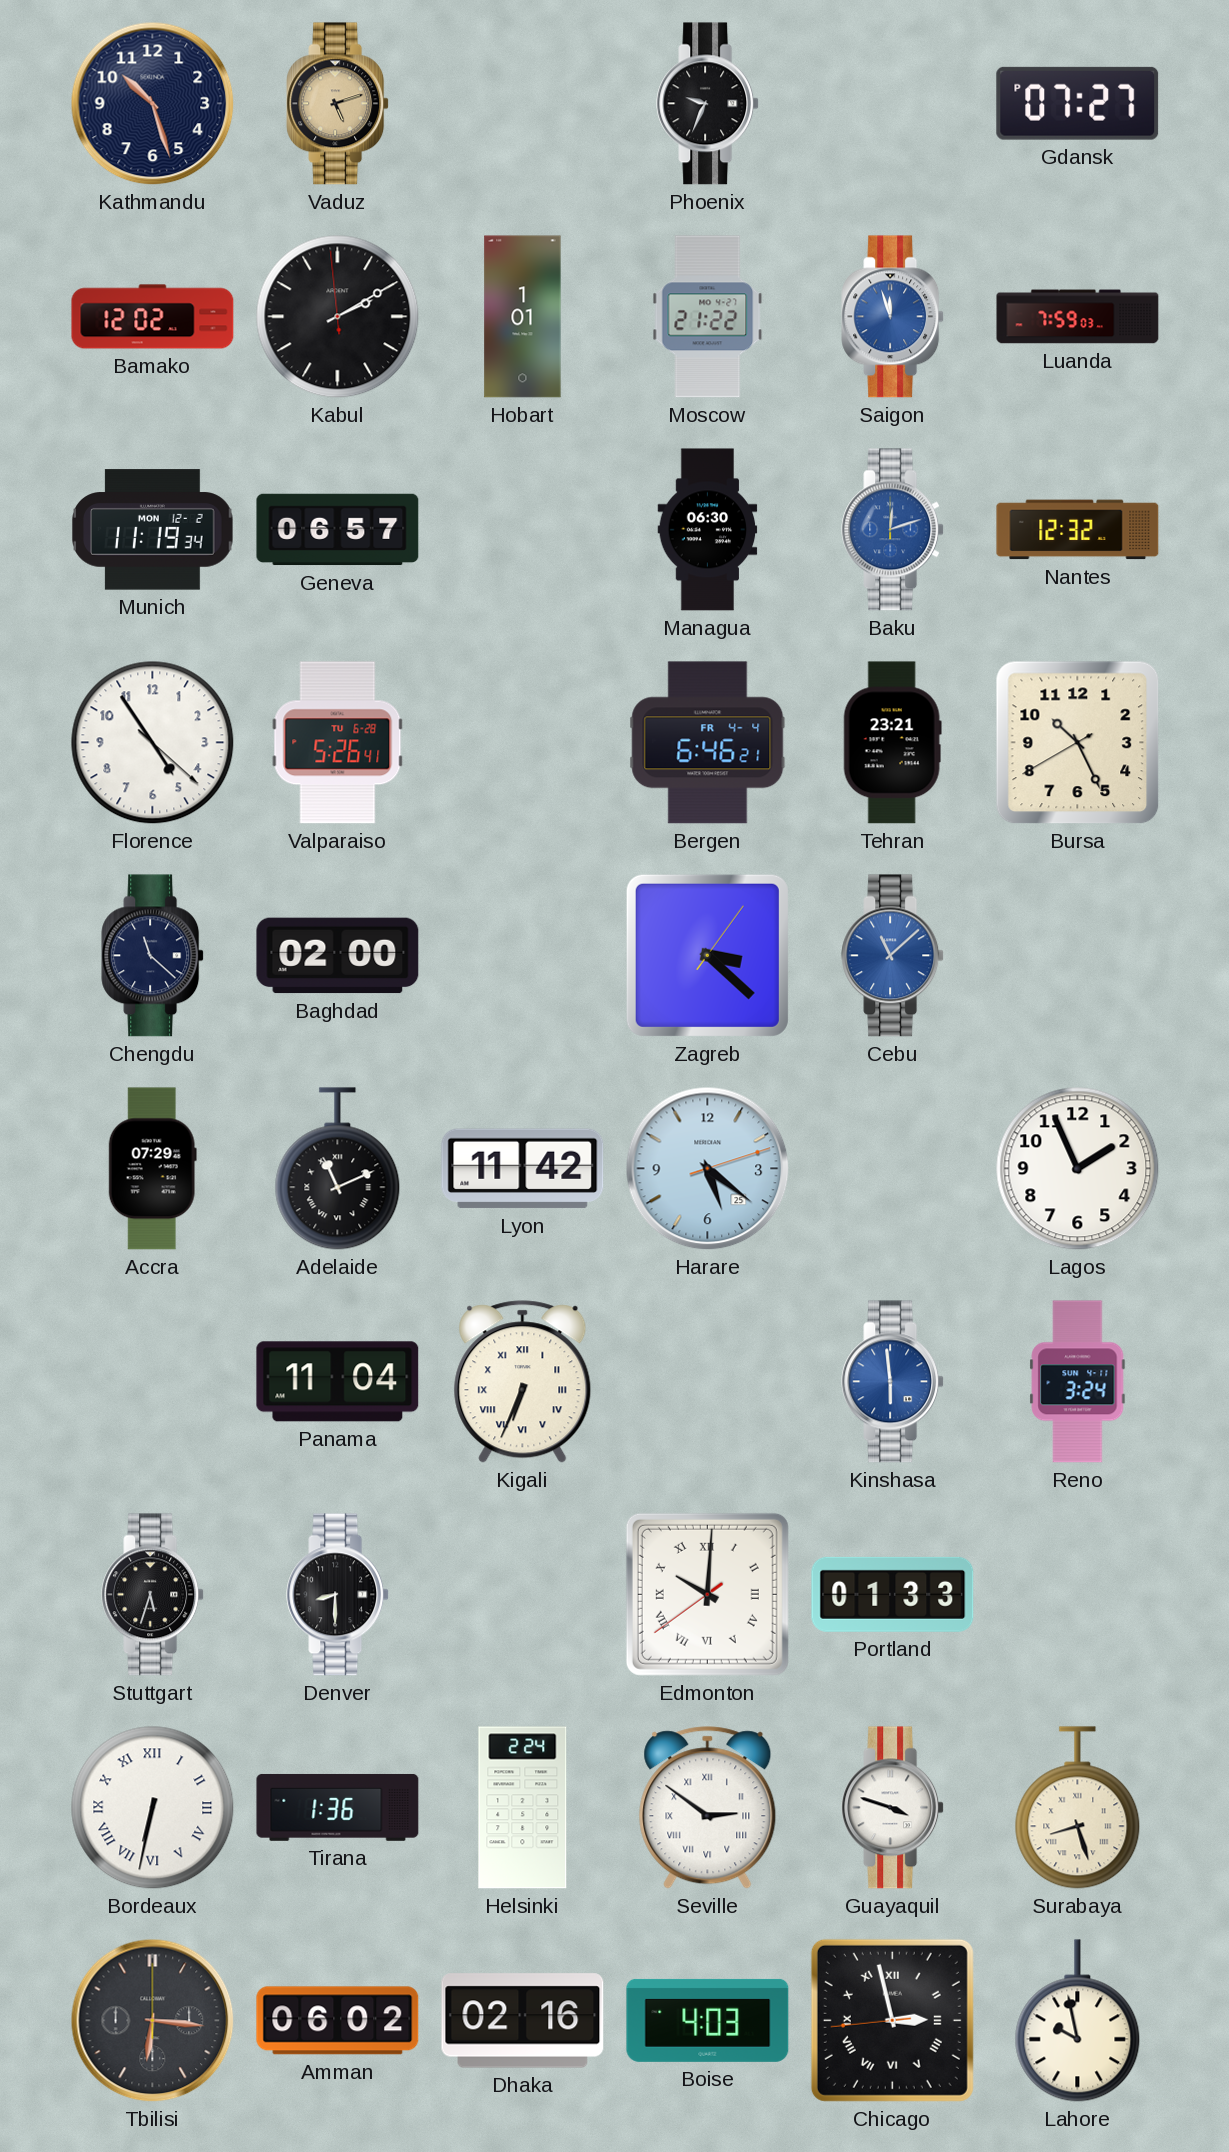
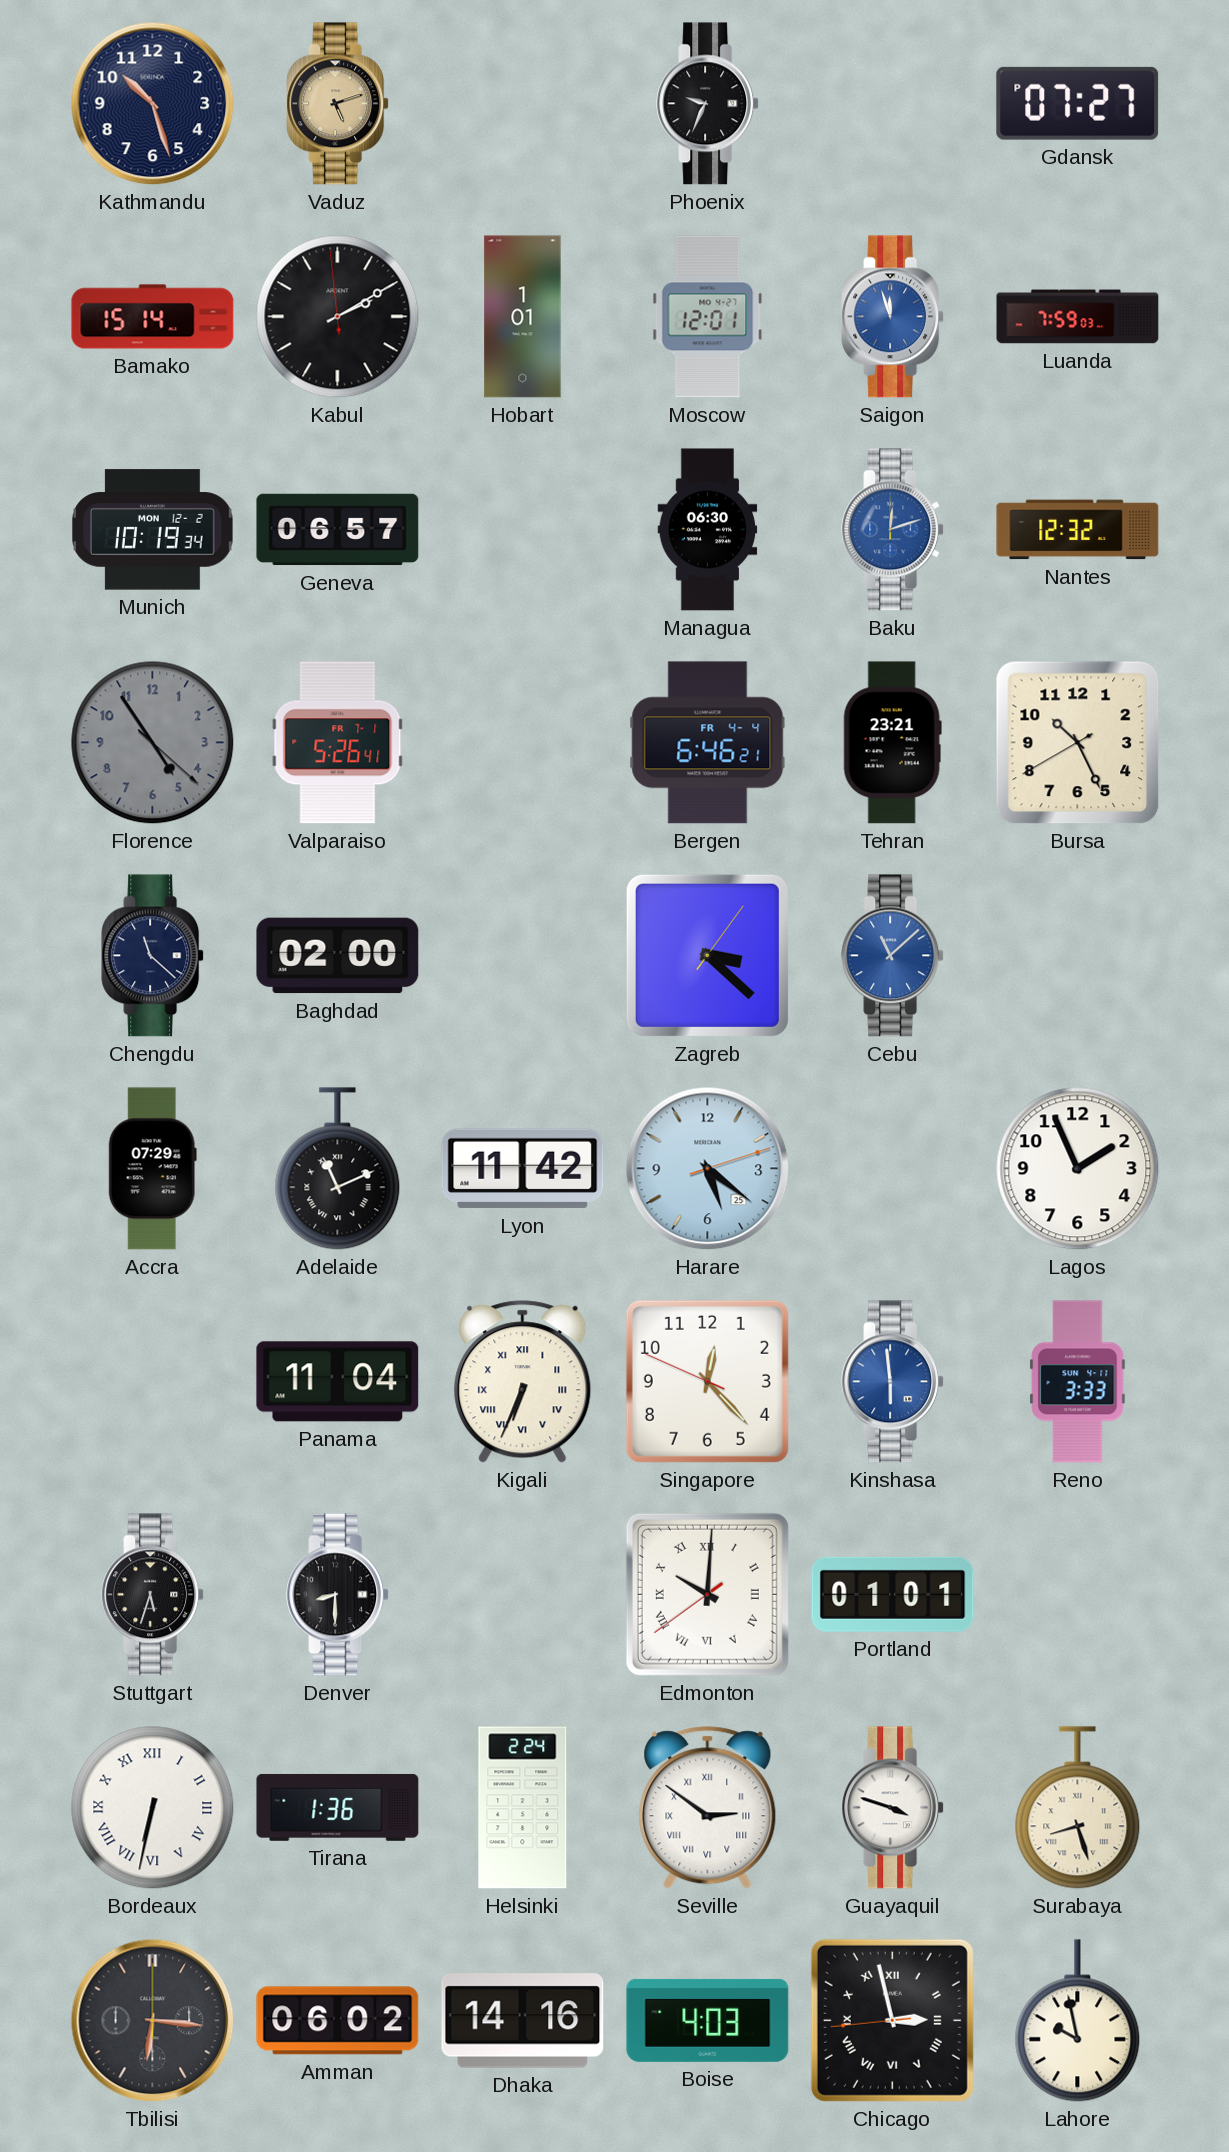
Bamako: 12:02 -> 15:14 (153, 317)
Moscow: 21:22 -> 12:01 (708, 317)
Munich: 11:19 -> 10:19 (153, 530)
Florence dial: white -> grey (153, 743)
Valparaiso date: TU 6-28 -> FR 7-1 (338, 743)
Singapore: none -> 12:22 (707, 1381)
Reno: 3:24 -> 3:33 (1078, 1382)
Portland: 01:33 -> 01:01 (893, 1594)
Dhaka: 02:16 -> 14:16 (523, 2021)
